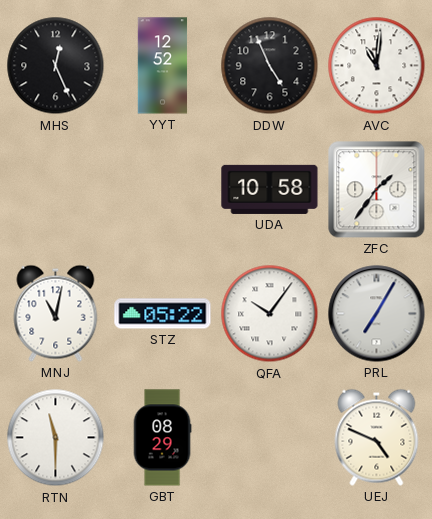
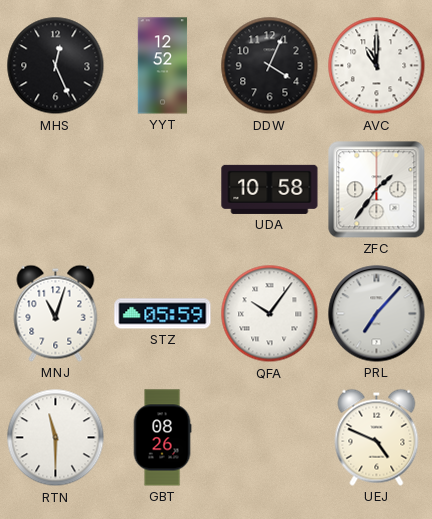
DDW: 4:56 -> 4:04 (270, 66)
AVC: 11:01 -> 11:00 (377, 66)
MNJ: 11:02 -> 11:03 (56, 313)
STZ: 05:22 -> 05:59 (163, 314)
PRL: 7:05 -> 7:07 (377, 314)
GBT: 08:29 -> 08:26 (162, 438)
